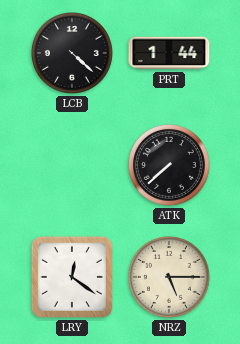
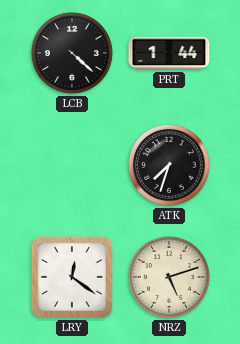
ATK: 7:38 -> 7:33 (169, 165)
NRZ: 5:15 -> 5:12 (169, 277)
